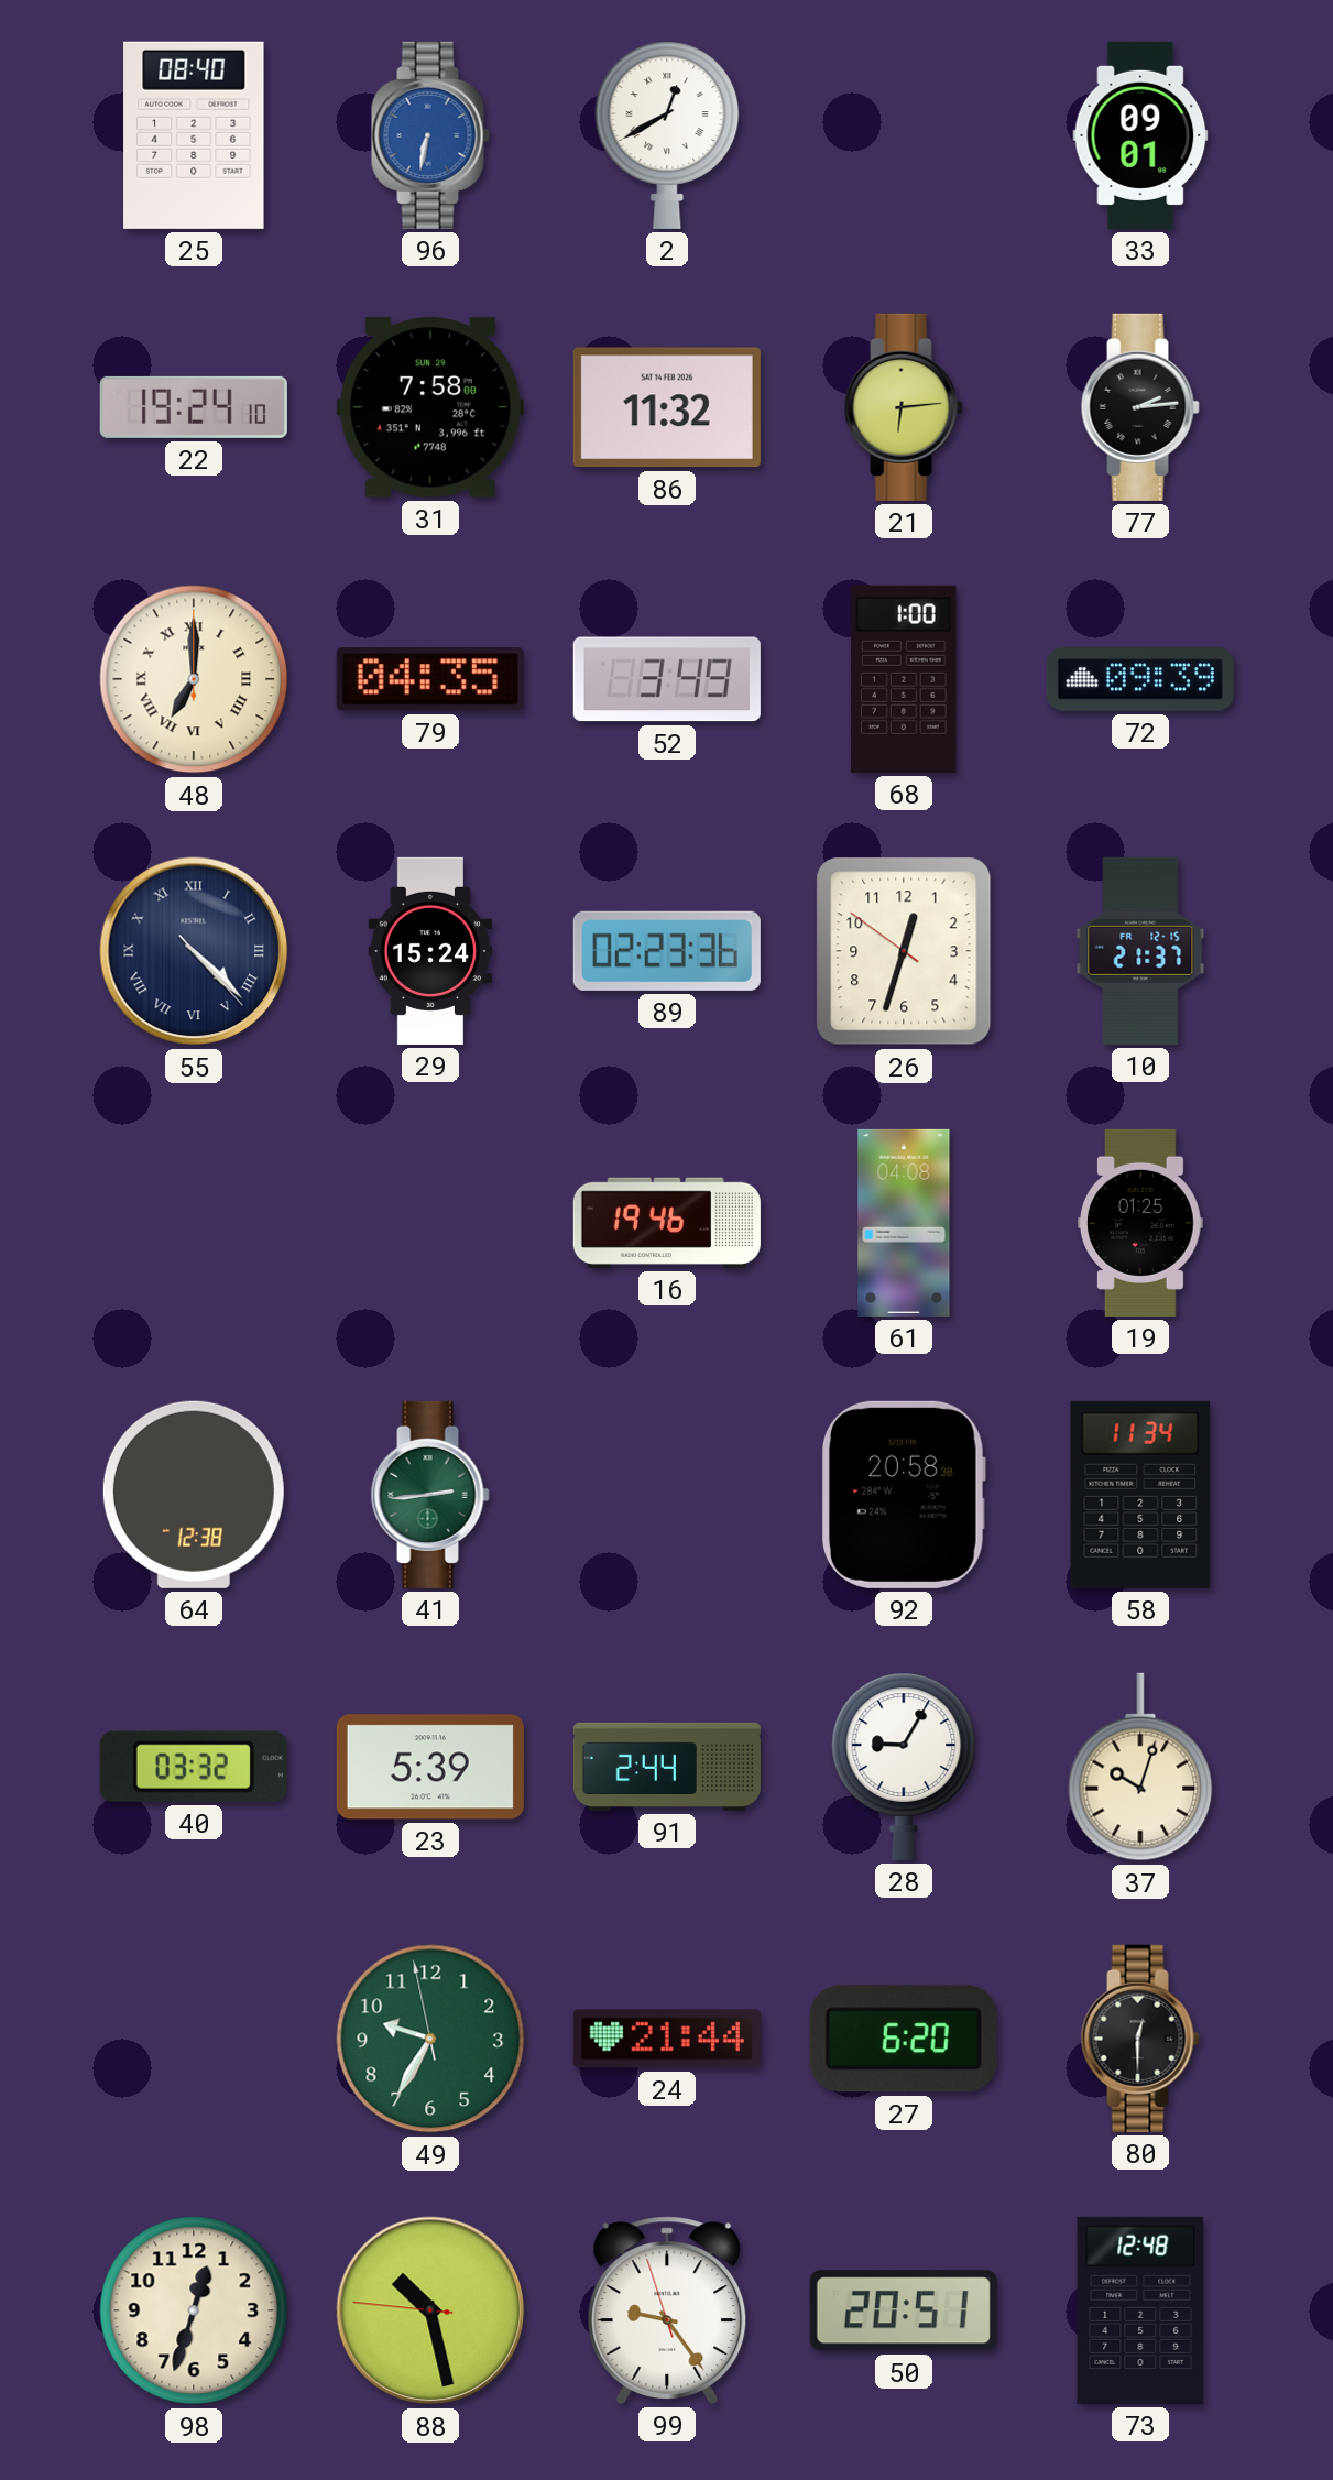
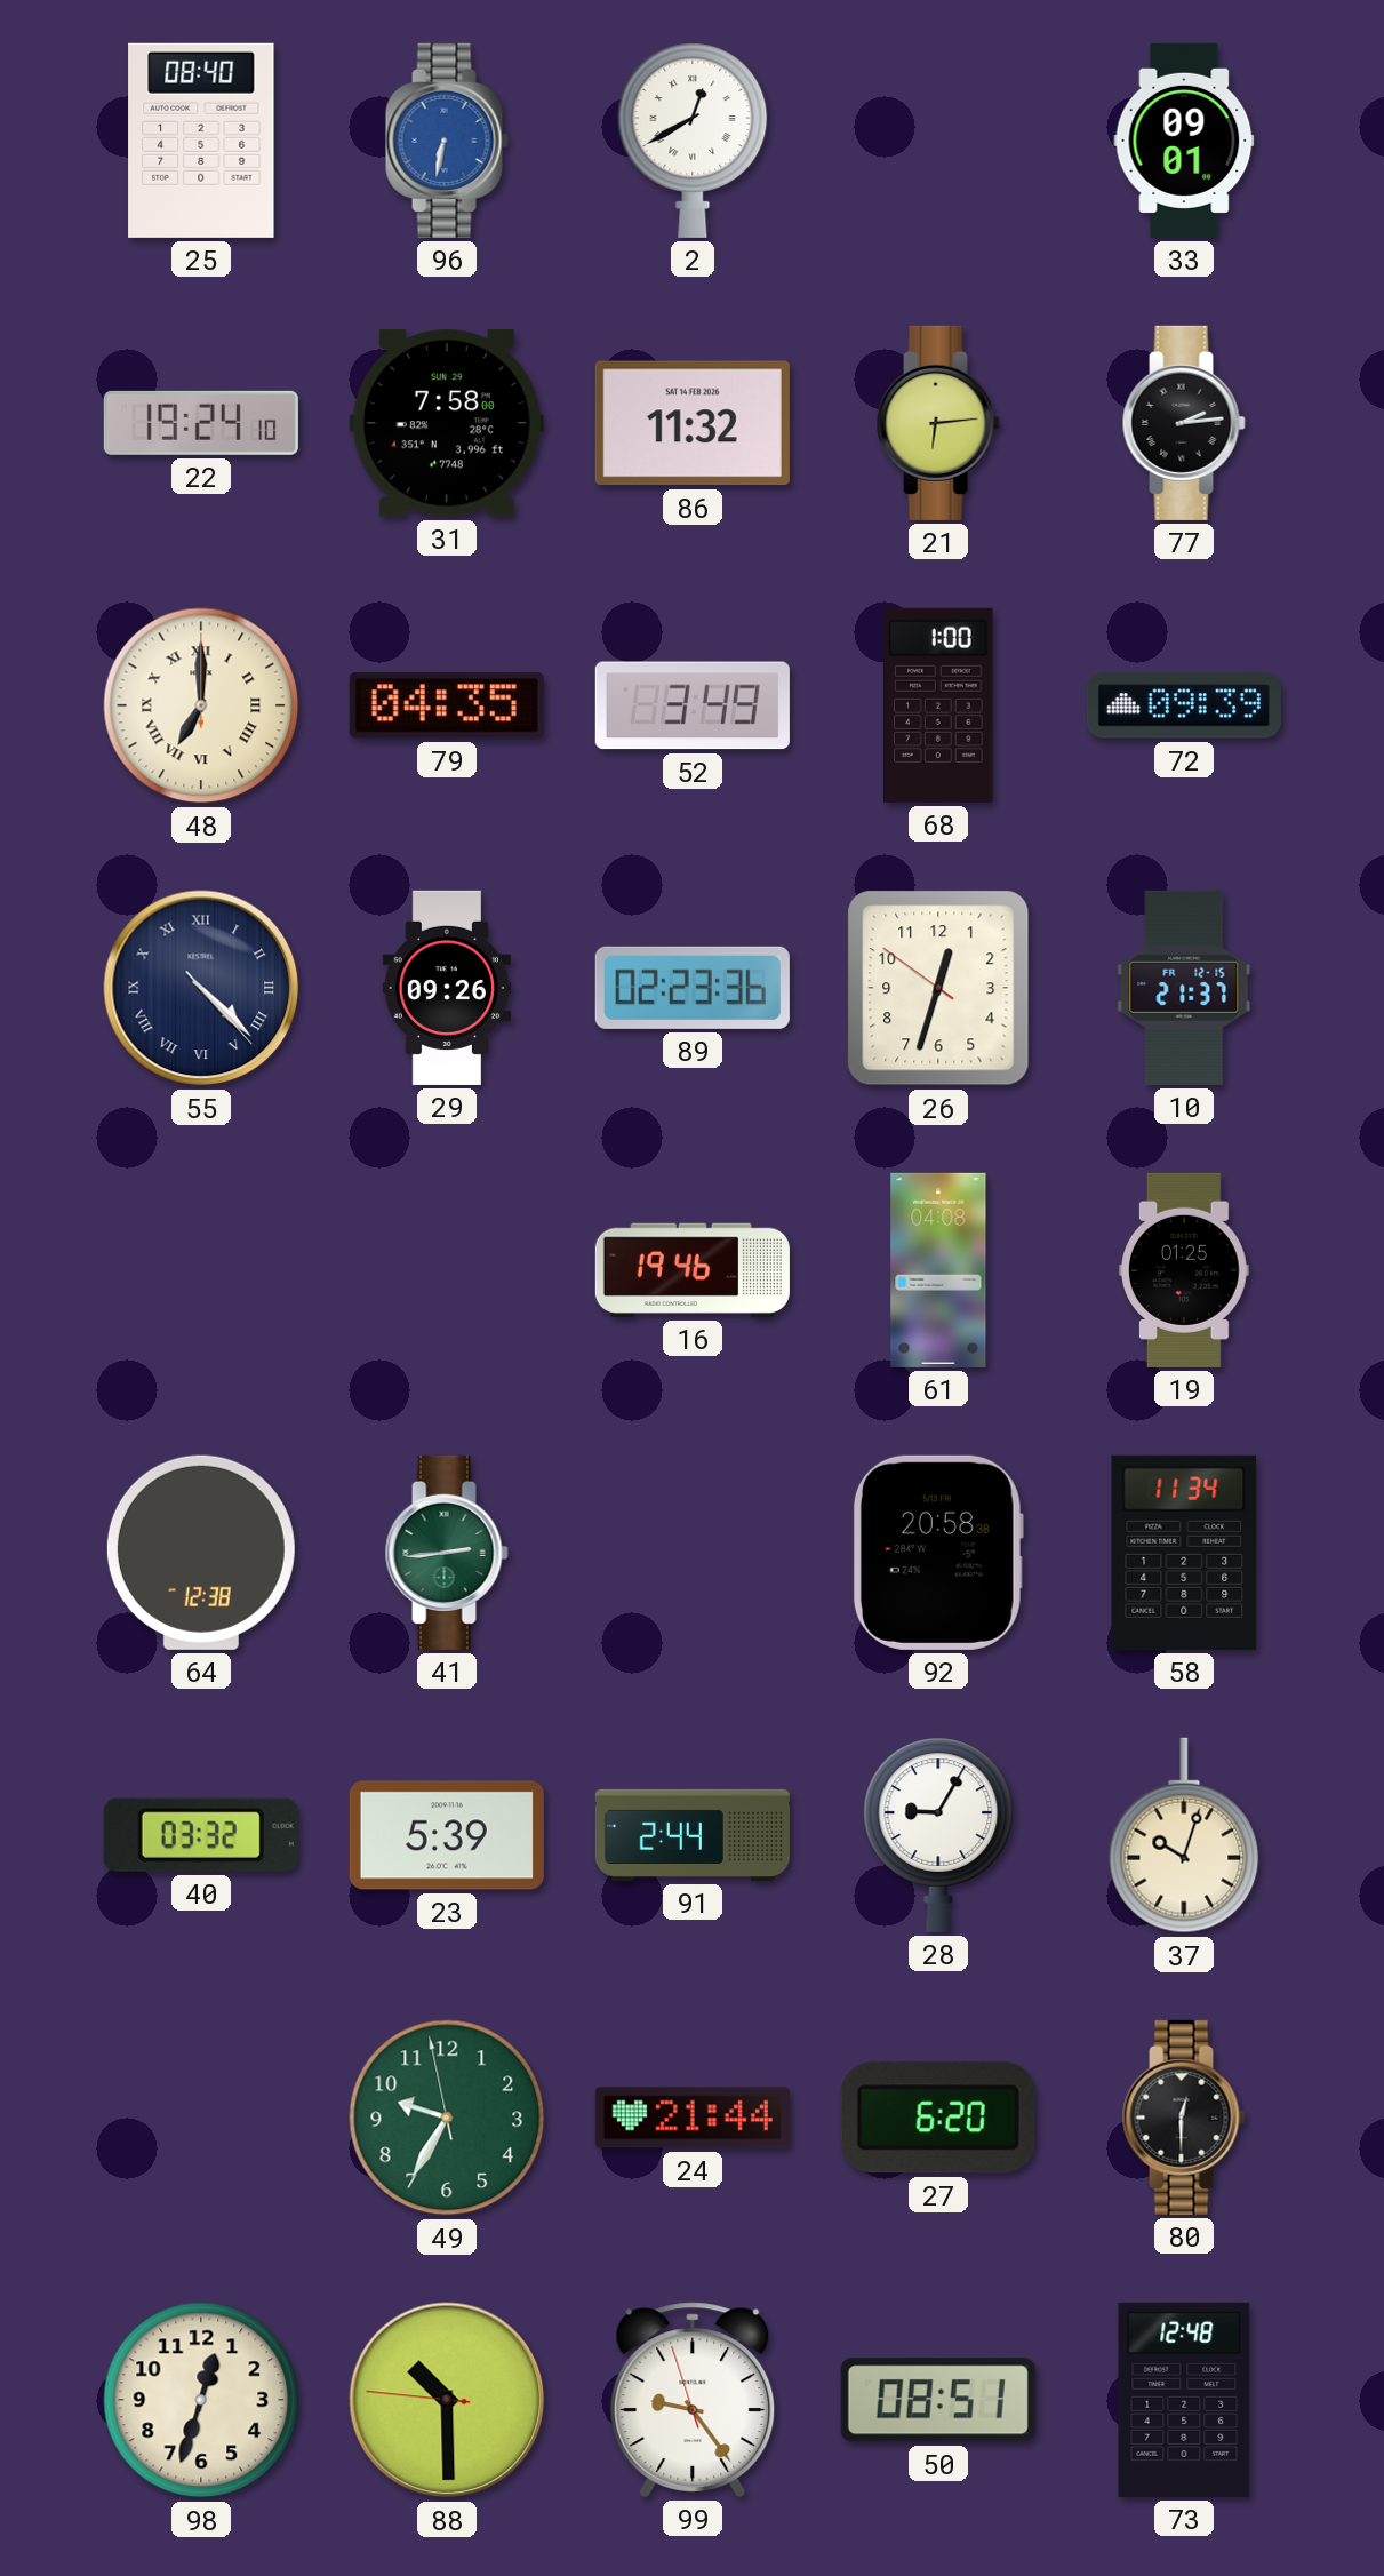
29: 15:24 -> 09:26 (446, 988)
88: 10:27 -> 10:29 (447, 2400)
50: 20:51 -> 08:51 (938, 2400)
